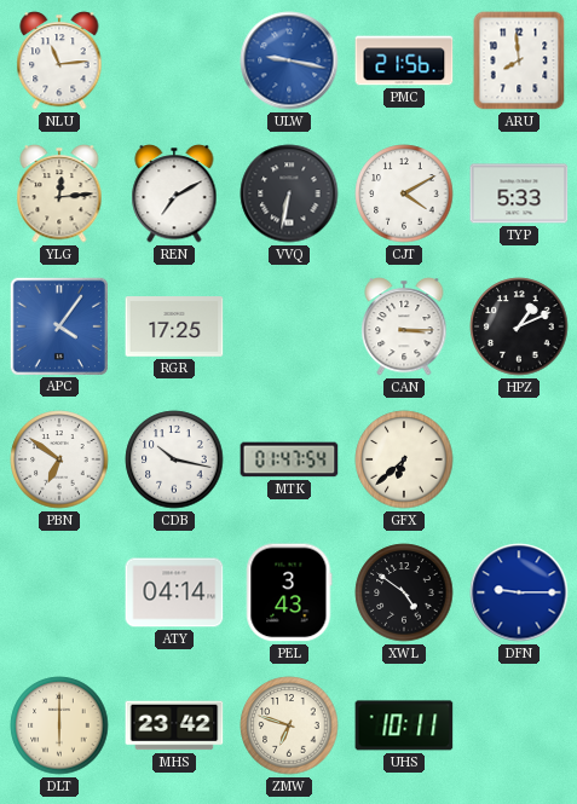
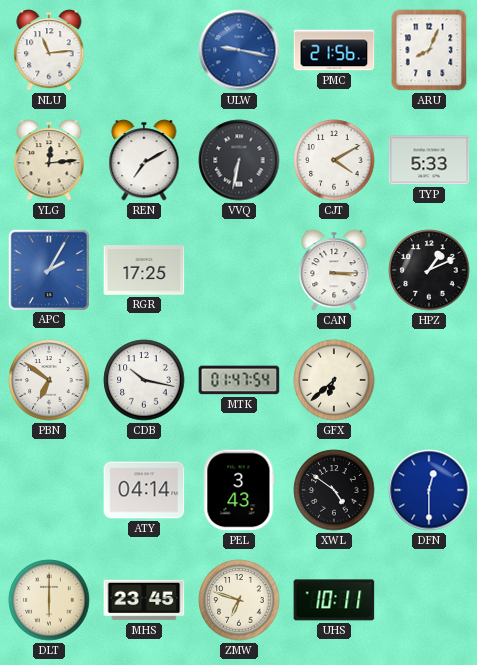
ARU: 7:59 -> 8:04 (429, 50)
APC: 4:06 -> 2:05 (48, 269)
DFN: 9:15 -> 12:30 (429, 490)
MHS: 23:42 -> 23:45 (144, 600)
